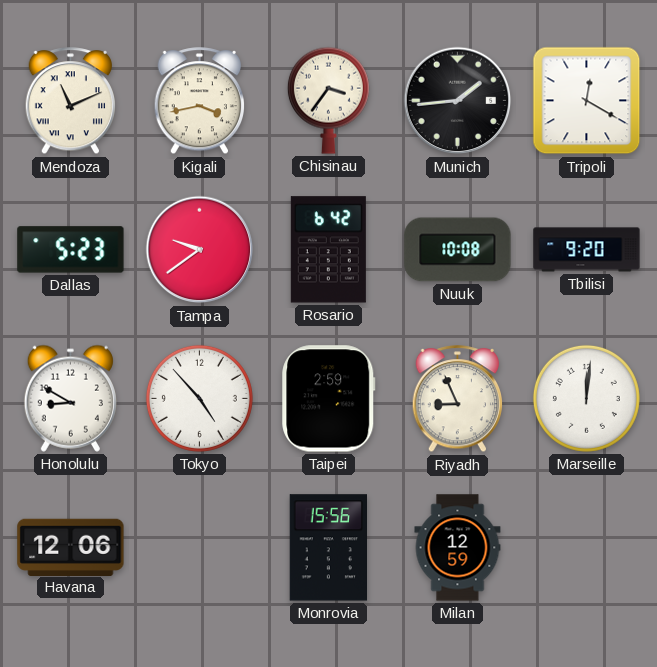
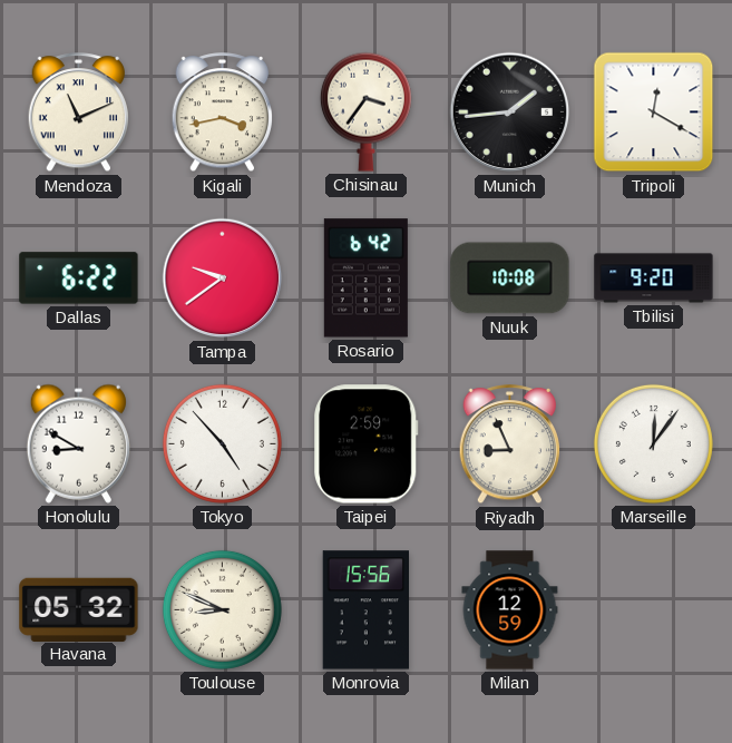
Dallas: 5:23 -> 6:22 (79, 278)
Marseille: 12:01 -> 12:06 (653, 443)
Havana: 12:06 -> 05:32 (79, 609)
Toulouse: none -> 8:49 (222, 609)
